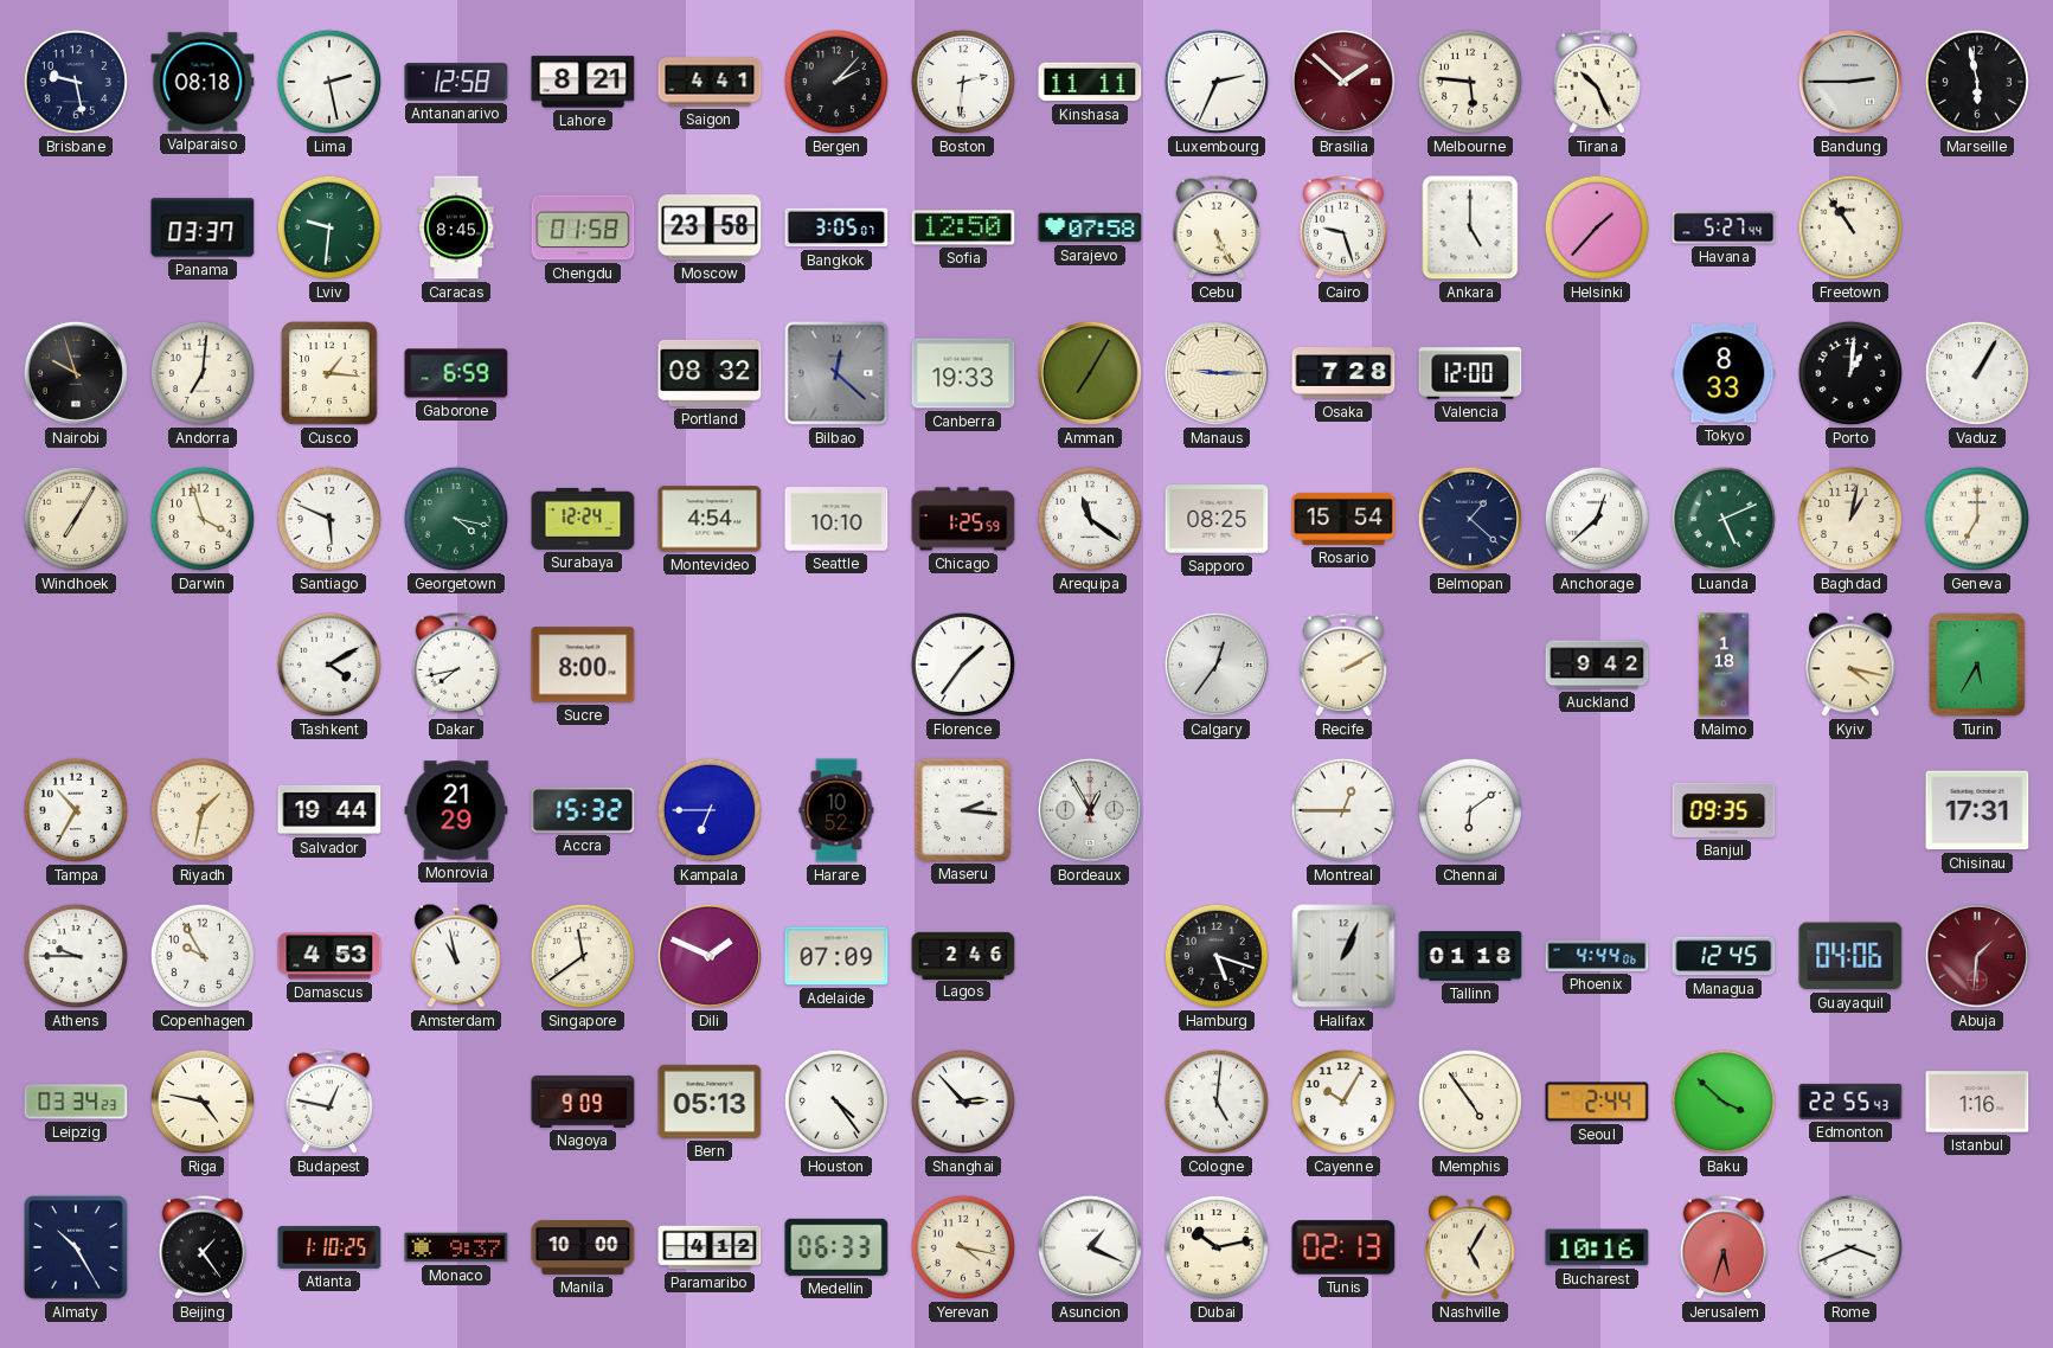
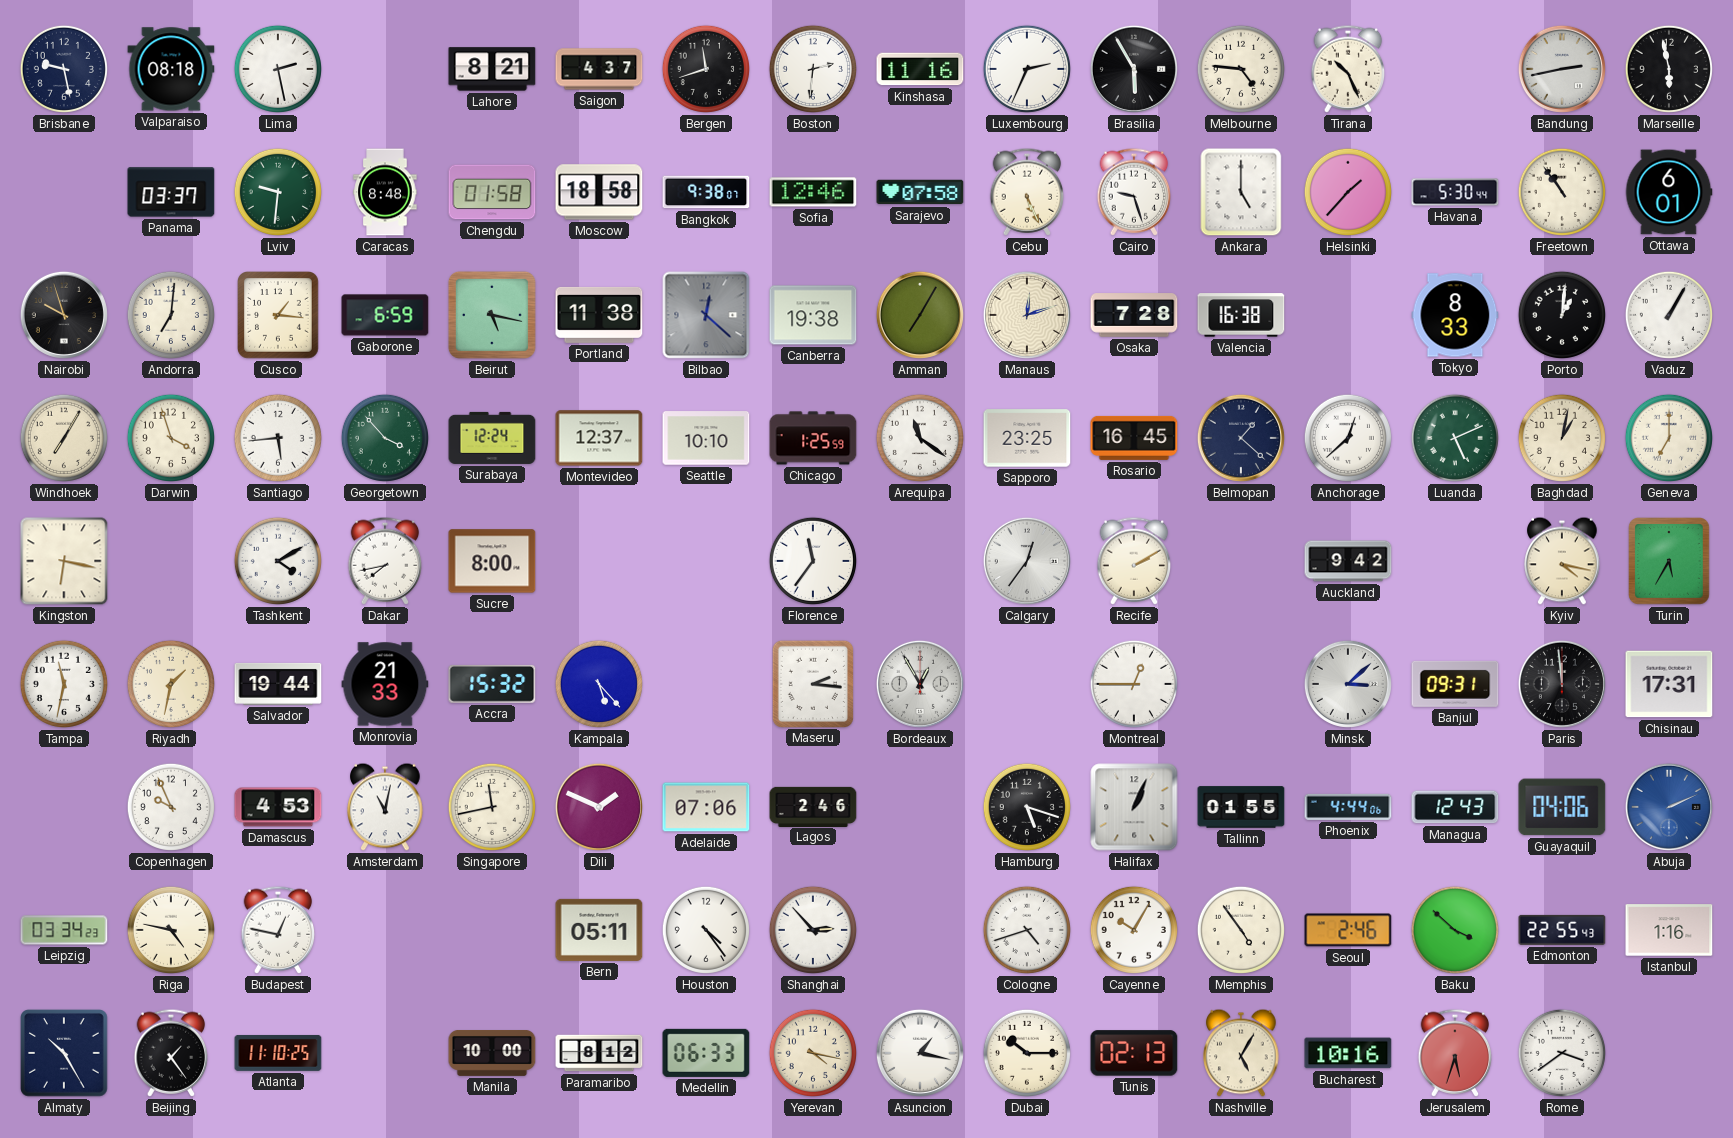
Antananarivo: 12:58 -> none (456, 82)
Saigon: 4:41 -> 4:37 (599, 69)
Bergen: 2:07 -> 11:42 (706, 69)
Kinshasa: 11:11 -> 11:16 (920, 69)
Brasilia: 1:52 -> 5:55 (1134, 69)
Brasilia dial: burgundy -> black (1134, 69)
Melbourne: 5:46 -> 4:46 (1241, 69)
Bandung: 2:45 -> 2:43 (1562, 69)
Caracas: 8:45 -> 8:48 (385, 192)
Moscow: 23:58 -> 18:58 (599, 192)
Bangkok: 3:05 -> 9:38 (706, 192)
Sofia: 12:50 -> 12:46 (813, 192)
Havana: 5:27 -> 5:30 (1455, 192)
Ottawa: none -> 6:01 (1669, 192)
Beirut: none -> 5:17 (492, 315)
Portland: 08:32 -> 11:38 (599, 315)
Canberra: 19:33 -> 19:38 (813, 315)
Manaus: 9:15 -> 12:12 (1027, 315)
Valencia: 12:00 -> 16:38 (1241, 315)
Santiago: 5:49 -> 5:44 (278, 438)
Georgetown: 4:17 -> 3:53 (385, 438)
Montevideo: 4:54 -> 12:37 (599, 438)
Sapporo: 08:25 -> 23:25 (1027, 438)
Rosario: 15:54 -> 16:45 (1134, 438)
Kingston: none -> 6:17 (64, 561)
Florence: 1:36 -> 11:36 (813, 561)
Malmo: 1:18 -> none (1724, 665)
Tampa: 10:35 -> 11:32 (64, 684)
Monrovia: 21:29 -> 21:33 (385, 684)
Kampala: 6:45 -> 5:23 (599, 684)
Harare: 10:52 -> none (836, 810)
Chennai: 6:09 -> none (1470, 810)
Minsk: none -> 3:08 (1348, 684)
Banjul: 09:35 -> 09:31 (1455, 684)
Paris: none -> 11:59 (1562, 684)
Athens: 9:45 -> none (76, 956)
Copenhagen: 9:55 -> 9:56 (171, 807)
Amsterdam: 10:58 -> 11:02 (385, 807)
Singapore: 11:39 -> 11:43 (492, 807)
Adelaide: 07:09 -> 07:06 (706, 807)
Tallinn: 01:18 -> 01:55 (1241, 807)
Managua: 12:45 -> 12:43 (1455, 807)
Abuja: 1:31 -> 2:11 (1669, 807)
Abuja dial: burgundy -> blue (1669, 807)
Nagoya: 9:09 -> none (583, 1102)
Bern: 05:13 -> 05:11 (599, 930)
Cologne: 5:01 -> 4:42 (1027, 930)
Seoul: 2:44 -> 2:46 (1348, 930)
Atlanta: 1:10 -> 11:10 (278, 1053)
Monaco: 9:37 -> none (456, 1247)
Paramaribo: 4:12 -> 8:12 (599, 1053)
Asuncion: 1:19 -> 1:17 (920, 1053)
Dubai: 10:13 -> 10:15 (1027, 1053)
Rome: 3:41 -> 3:39 (1562, 1053)
